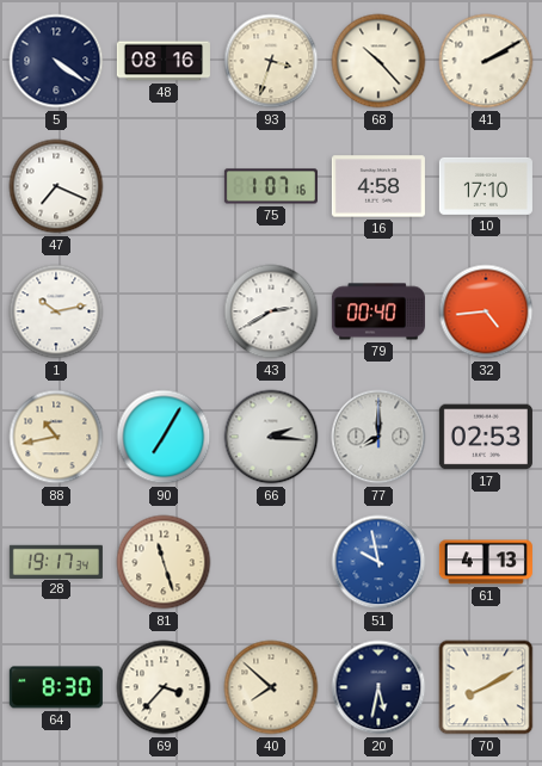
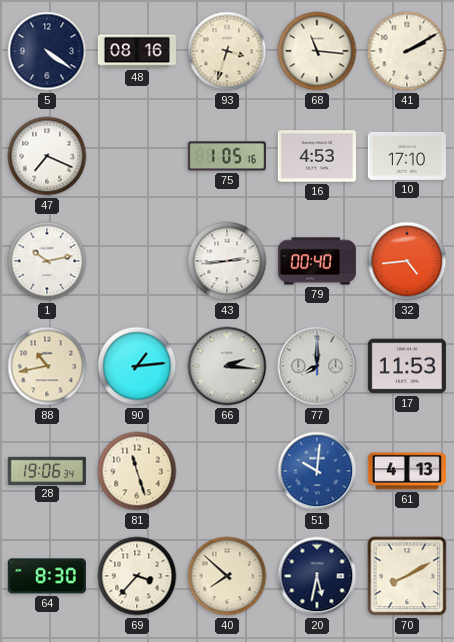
68: 10:23 -> 11:16 (317, 51)
75: 1:07 -> 1:05 (227, 156)
16: 4:58 -> 4:53 (317, 156)
43: 2:40 -> 2:44 (227, 261)
90: 7:05 -> 1:14 (137, 366)
17: 02:53 -> 11:53 (407, 366)
28: 19:17 -> 19:06 (47, 470)
51: 9:58 -> 10:01 (317, 471)
